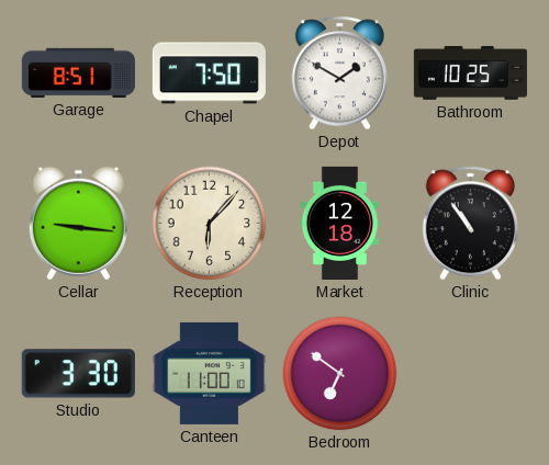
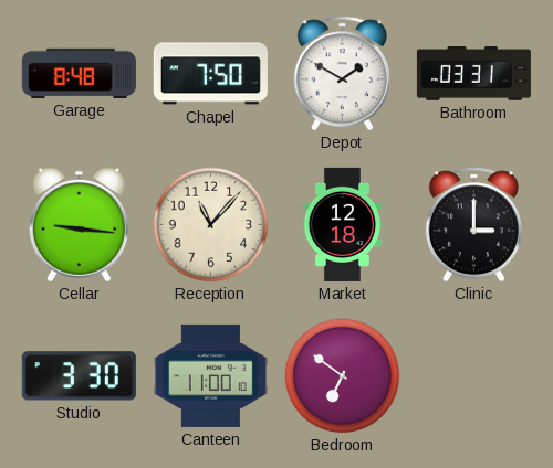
Garage: 8:51 -> 8:48 (79, 73)
Bathroom: 10:25 -> 03:31 (473, 74)
Reception: 6:07 -> 11:07 (211, 225)
Clinic: 10:54 -> 3:00 (473, 225)
